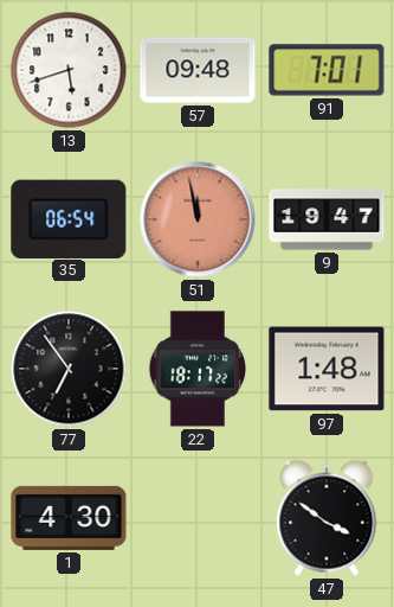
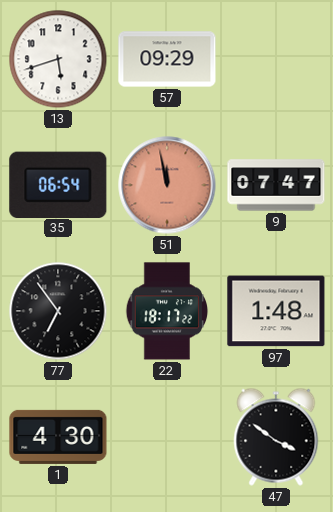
57: 09:48 -> 09:29 (167, 59)
91: 7:01 -> none (327, 70)
9: 19:47 -> 07:47 (276, 185)
